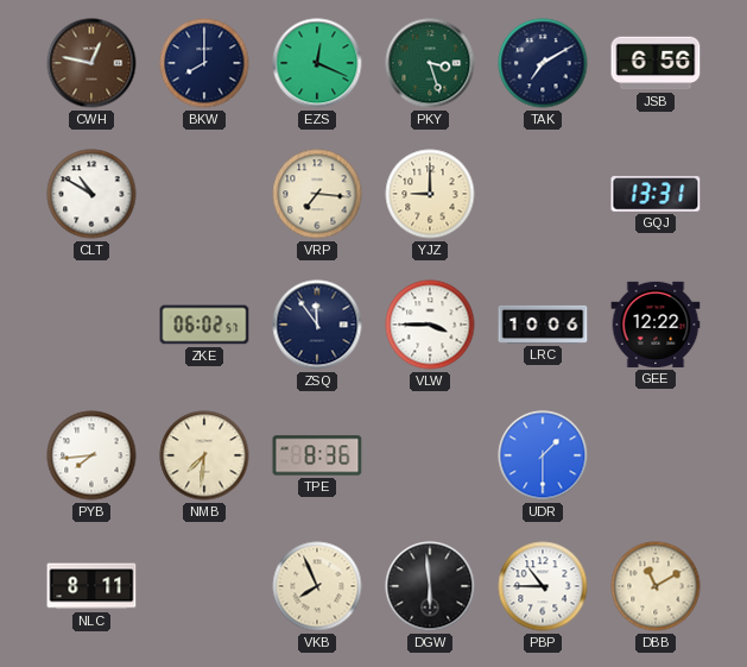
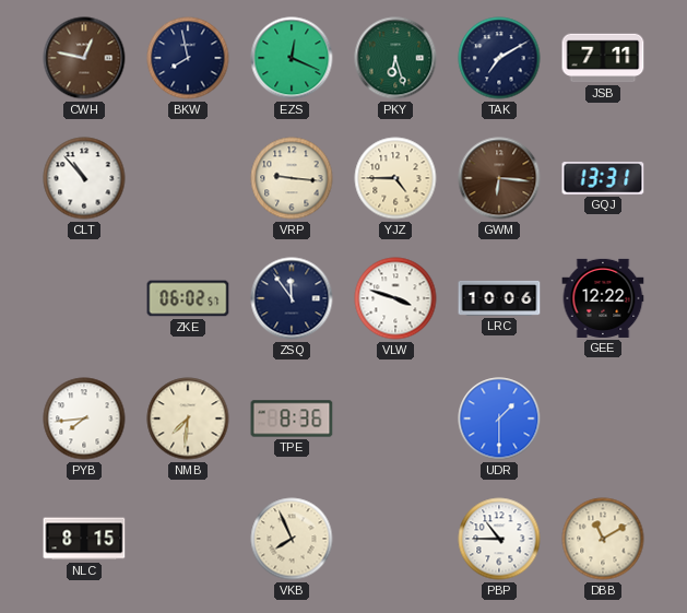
BKW: 8:00 -> 7:58 (188, 58)
PKY: 3:27 -> 6:27 (395, 58)
JSB: 6:56 -> 7:11 (603, 58)
CLT: 10:50 -> 10:53 (84, 178)
VRP: 7:16 -> 9:16 (292, 178)
YJZ: 9:00 -> 4:45 (395, 178)
GWM: none -> 6:16 (499, 178)
VLW: 3:45 -> 3:48 (395, 298)
NLC: 8:11 -> 8:15 (84, 539)
DGW: 5:59 -> none (430, 586)
